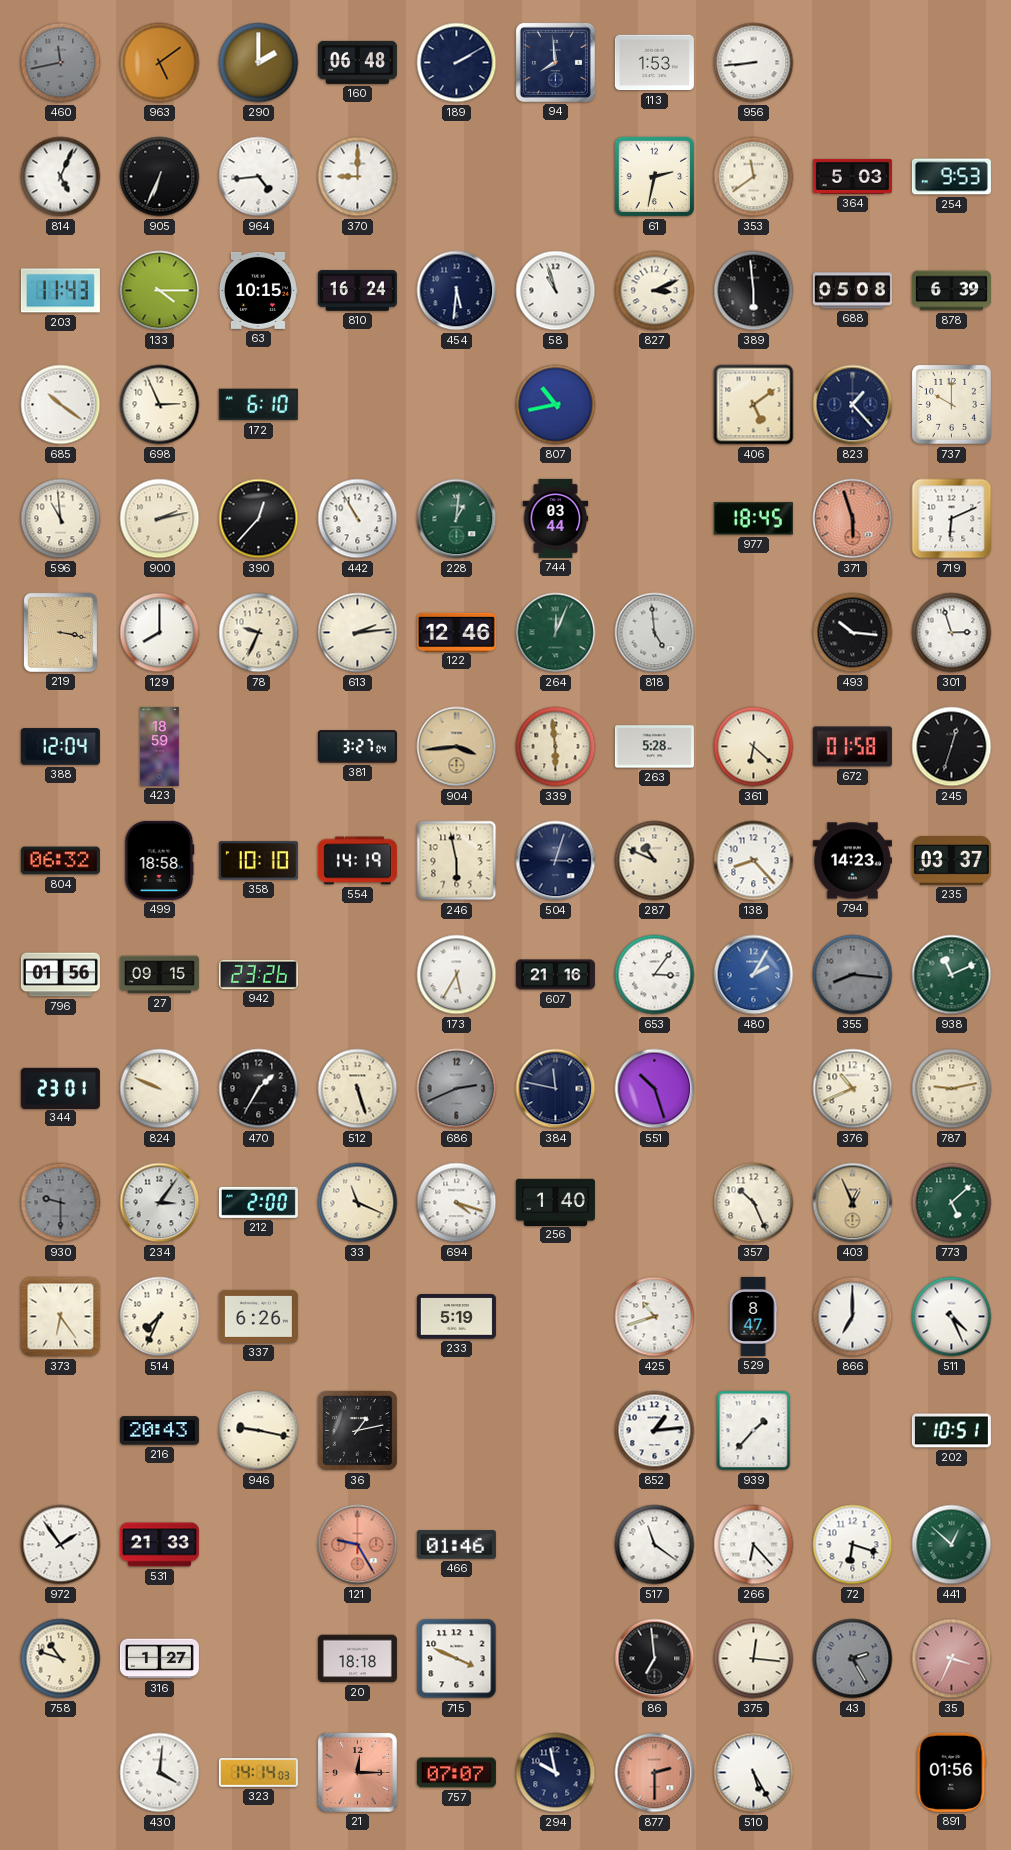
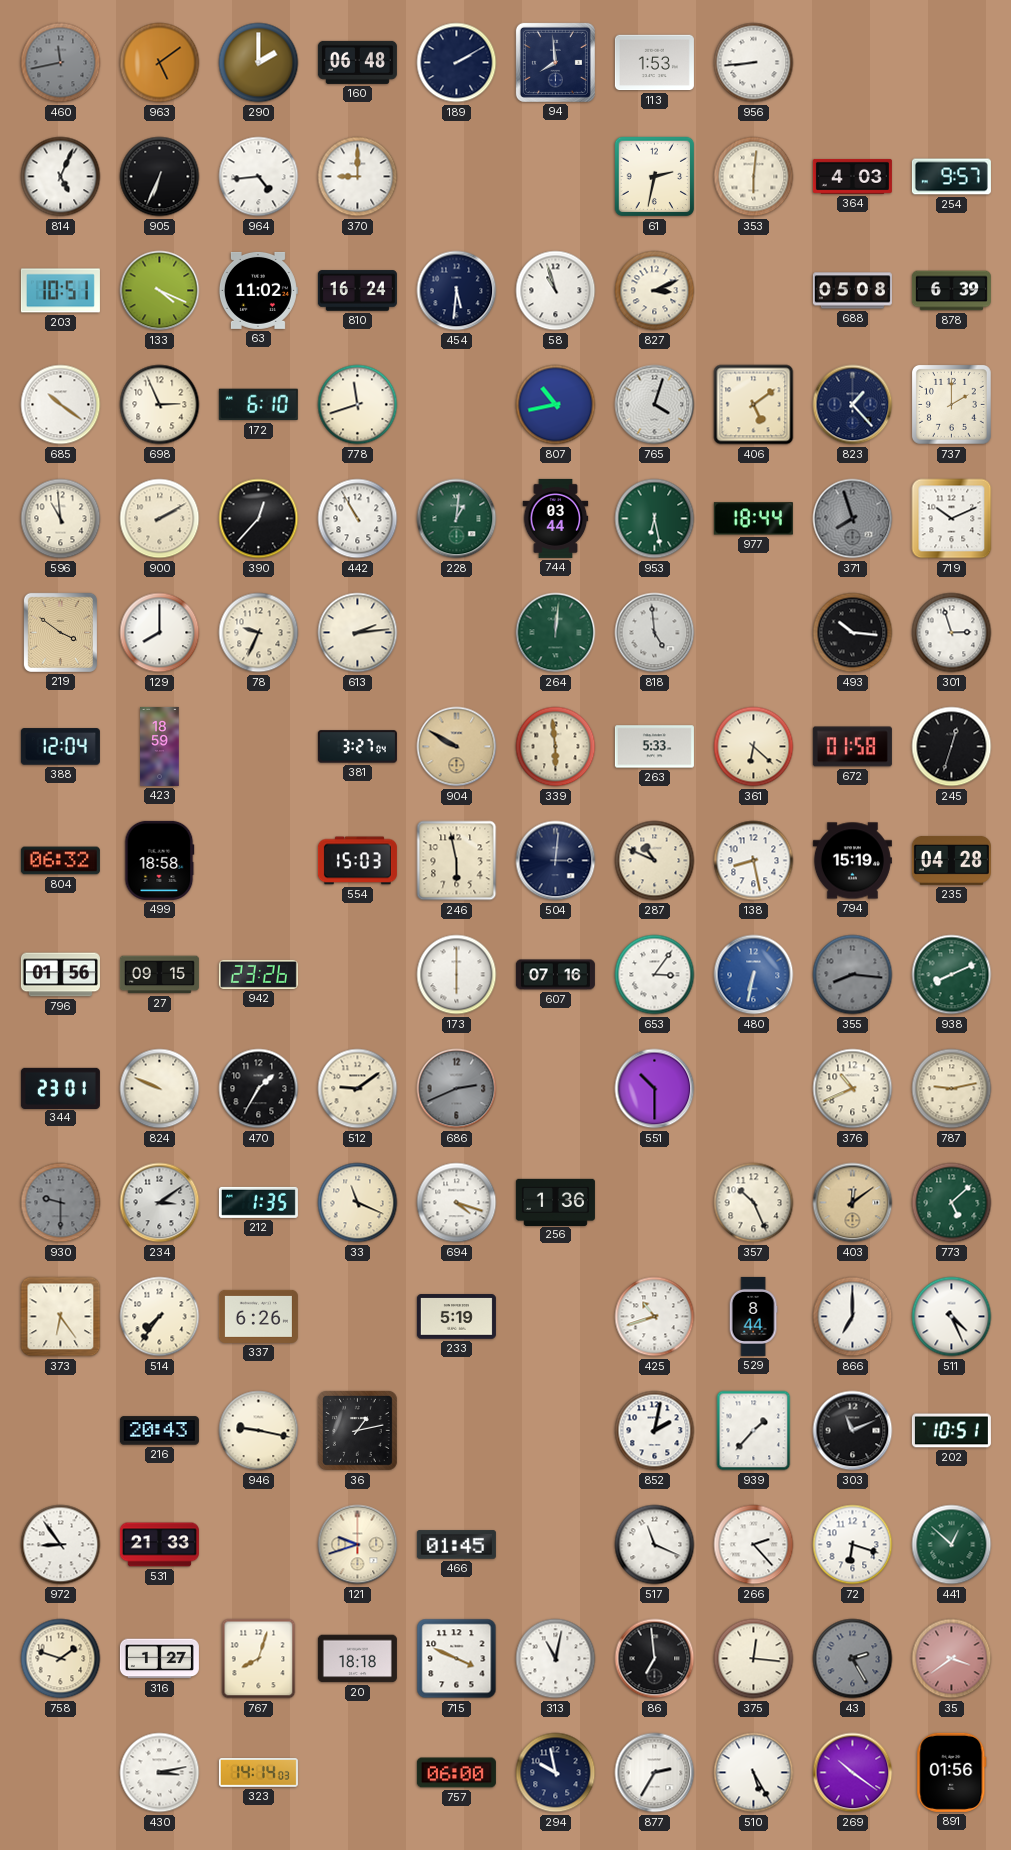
353: 11:39 -> 6:01 (754, 177)
364: 5:03 -> 4:03 (852, 176)
254: 9:53 -> 9:57 (951, 177)
203: 11:43 -> 10:51 (60, 291)
133: 4:15 -> 4:19 (160, 291)
63: 10:15 -> 11:02 (258, 290)
389: 5:59 -> none (754, 291)
778: none -> 11:42 (358, 405)
765: none -> 4:03 (655, 405)
737: 10:00 -> 2:00 (951, 404)
900: 2:13 -> 2:10 (160, 519)
953: none -> 6:28 (655, 519)
977: 18:45 -> 18:44 (753, 519)
371: 5:57 -> 7:57 (853, 519)
371 dial: salmon -> grey (853, 519)
719: 6:11 -> 10:11 (952, 519)
219: 3:17 -> 3:51 (60, 632)
122: 12:46 -> none (456, 632)
264: 12:04 -> 12:01 (556, 633)
904: 3:44 -> 9:50 (457, 747)
263: 5:28 -> 5:33 (654, 747)
358: 10:10 -> none (258, 861)
554: 14:19 -> 15:03 (357, 861)
504: 3:03 -> 3:01 (556, 861)
138: 8:23 -> 8:28 (754, 861)
794: 14:23 -> 15:19 (852, 861)
235: 03:37 -> 04:28 (951, 860)
173: 5:35 -> 6:00 (457, 975)
607: 21:16 -> 07:16 (555, 975)
480: 2:05 -> 6:32 (754, 975)
938: 11:11 -> 8:11 (952, 975)
512: 5:27 -> 9:09 (358, 1089)
384: 11:47 -> none (556, 1089)
551: 10:27 -> 10:30 (655, 1089)
234: 3:06 -> 3:09 (160, 1203)
212: 2:00 -> 1:35 (258, 1202)
256: 1:40 -> 1:36 (555, 1202)
403: 12:56 -> 12:09 (853, 1203)
514: 7:34 -> 7:36 (160, 1317)
529: 8:47 -> 8:44 (753, 1316)
852: 1:14 -> 2:02 (655, 1431)
303: none -> 11:11 (853, 1431)
972: 1:54 -> 8:54 (61, 1545)
121: 9:25 -> 9:42 (358, 1545)
121 dial: salmon -> cream (358, 1545)
466: 01:46 -> 01:45 (456, 1545)
517: 11:21 -> 11:19 (655, 1545)
266: 6:23 -> 2:23 (754, 1545)
758: 10:48 -> 1:48 (61, 1659)
767: none -> 8:03 (259, 1659)
313: none -> 11:02 (556, 1659)
35: 3:34 -> 3:39 (952, 1659)
430: 4:01 -> 3:13 (160, 1773)
21: 12:15 -> none (357, 1772)
757: 07:07 -> 06:00 (456, 1773)
877: 2:30 -> 2:35 (655, 1773)
877 dial: salmon -> white (655, 1773)
269: none -> 10:21 (853, 1773)
